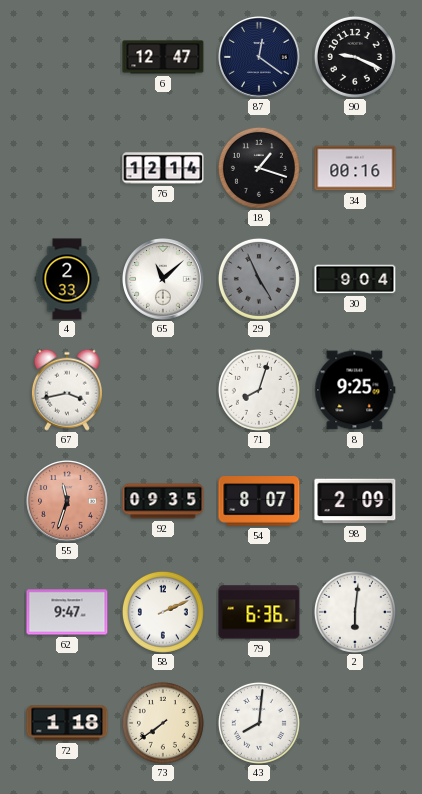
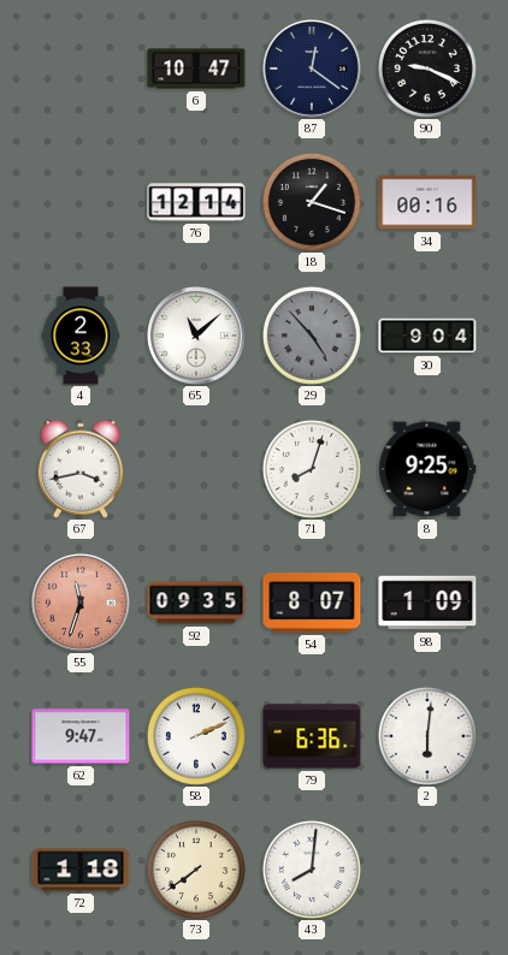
6: 12:47 -> 10:47 (196, 69)
29: 4:56 -> 4:53 (312, 336)
98: 2:09 -> 1:09 (427, 603)
